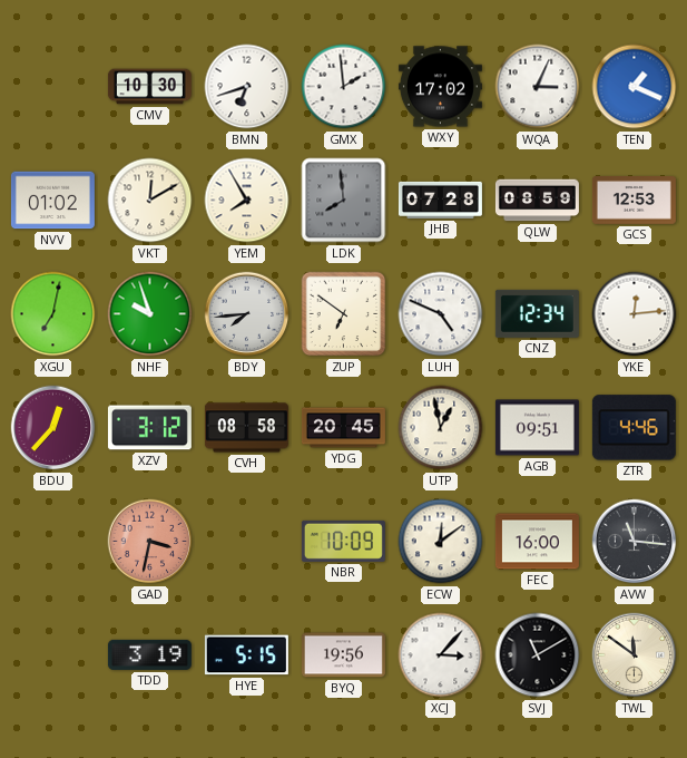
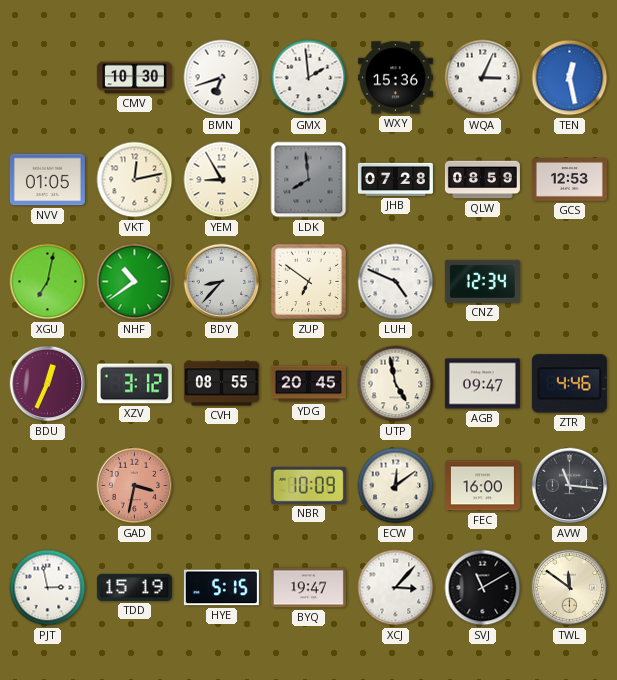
WXY: 17:02 -> 15:36 (395, 78)
TEN: 1:19 -> 12:28 (570, 78)
NVV: 01:02 -> 01:05 (47, 180)
VKT: 12:10 -> 12:13 (135, 180)
YEM: 7:55 -> 8:55 (222, 180)
NHF: 9:57 -> 10:39 (135, 282)
BDY: 7:44 -> 8:37 (222, 282)
YKE: 12:14 -> none (635, 314)
BDU: 12:37 -> 12:34 (48, 384)
CVH: 08:58 -> 08:55 (221, 384)
UTP: 12:58 -> 4:58 (396, 384)
AGB: 09:51 -> 09:47 (482, 384)
PJT: none -> 2:58 (48, 588)
TDD: 3:19 -> 15:19 (134, 587)
BYQ: 19:56 -> 19:47 (308, 588)
